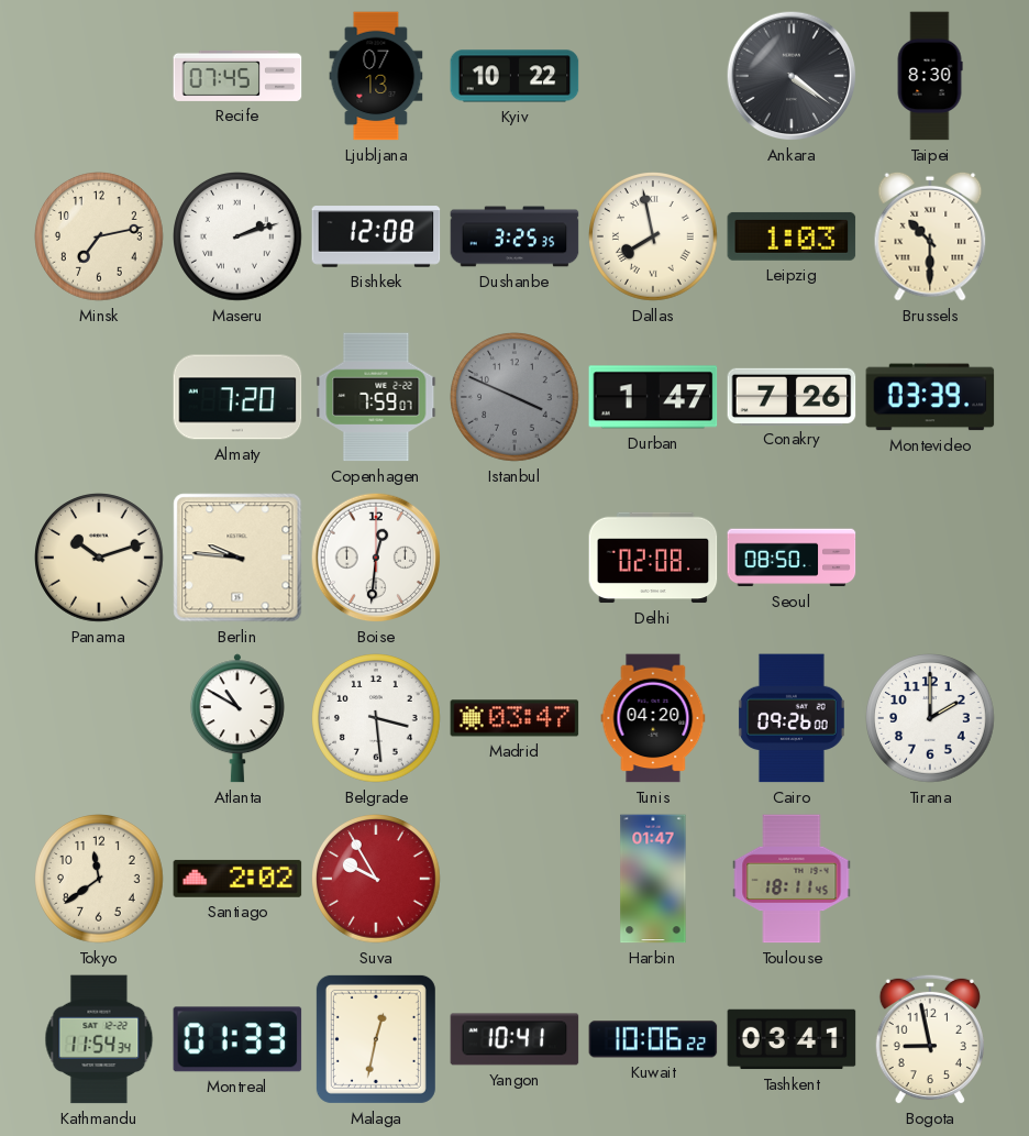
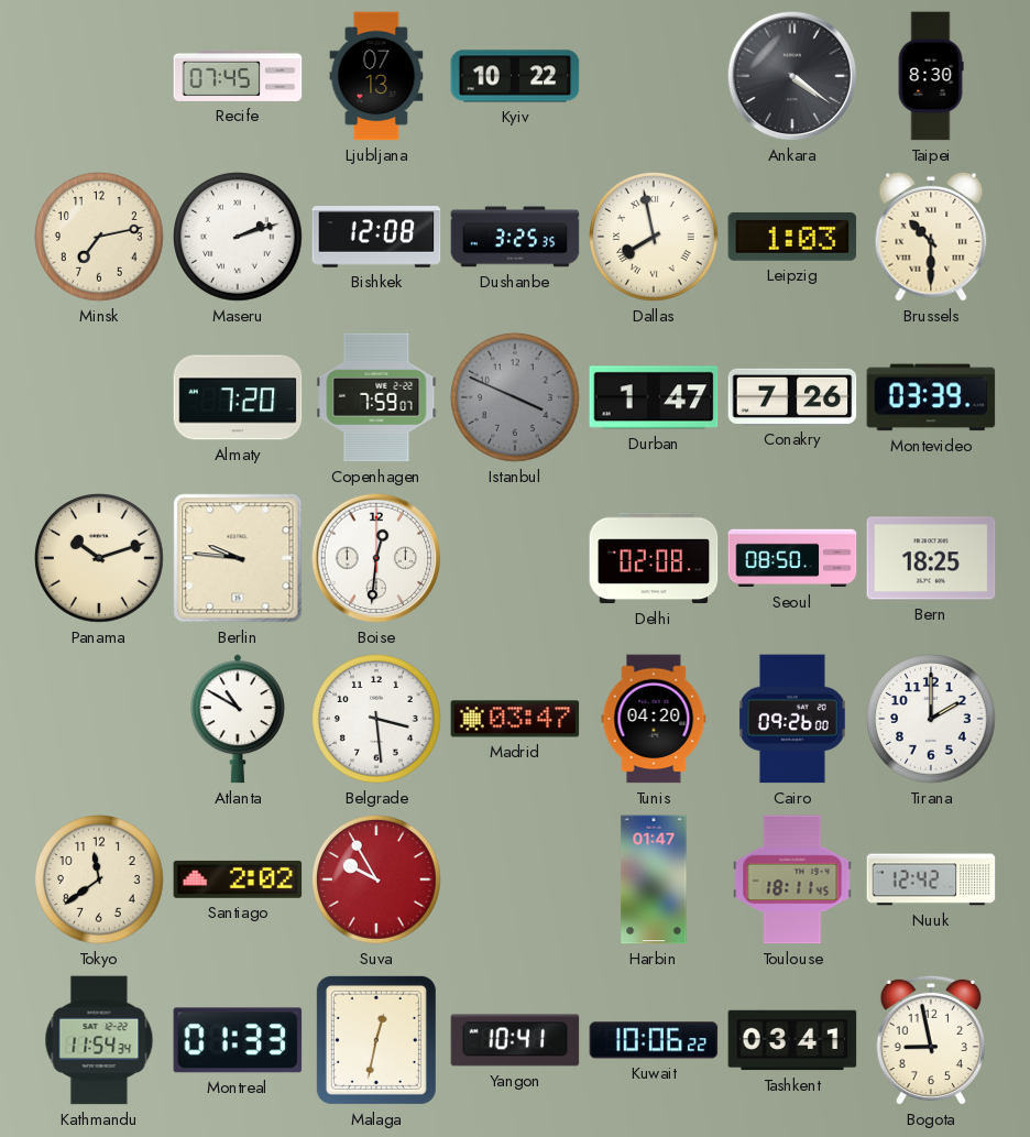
Bern: none -> 18:25 (931, 558)
Nuuk: none -> 12:42 (931, 879)
